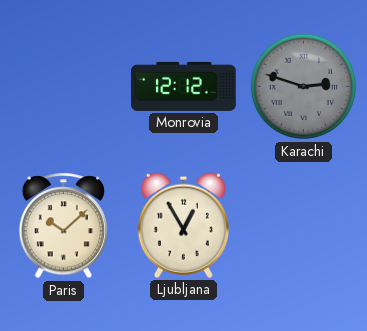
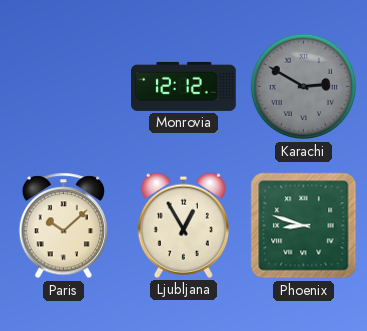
Karachi: 2:48 -> 2:50 (304, 87)
Phoenix: none -> 8:48 (304, 226)
